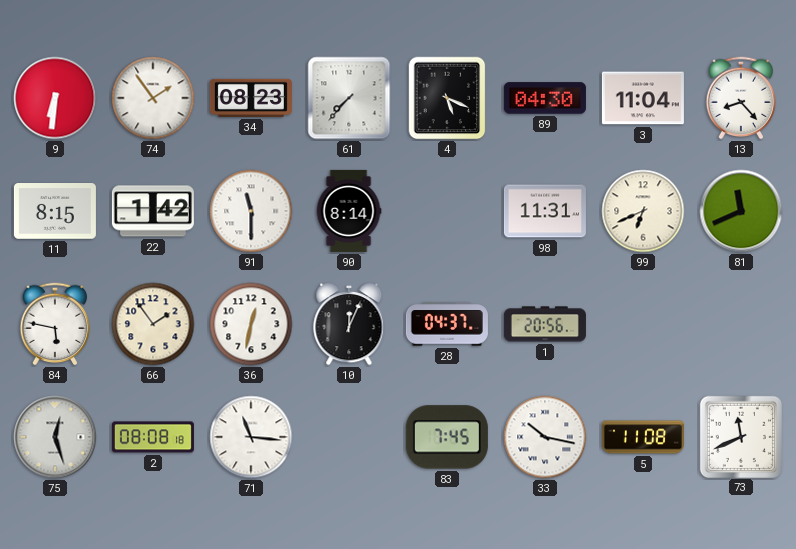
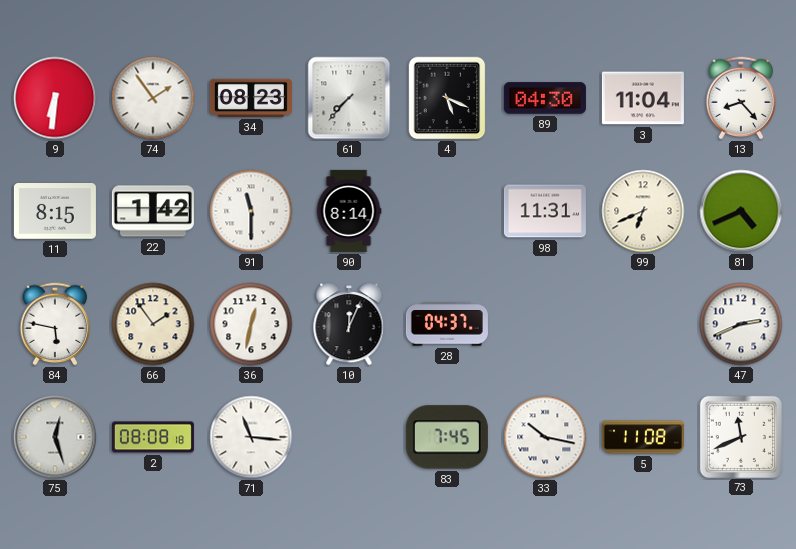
81: 11:41 -> 4:41 (741, 211)
1: 20:56 -> none (545, 324)
47: none -> 2:41 (741, 324)
